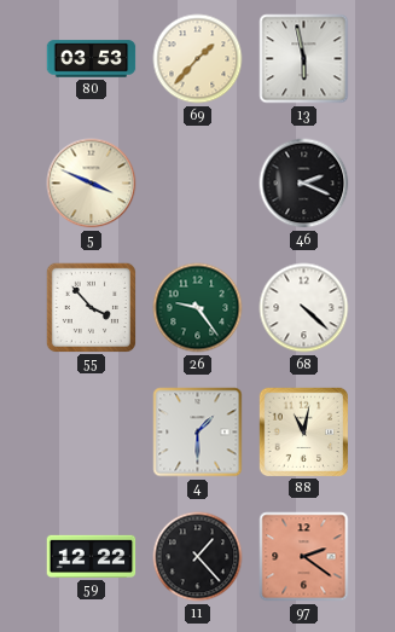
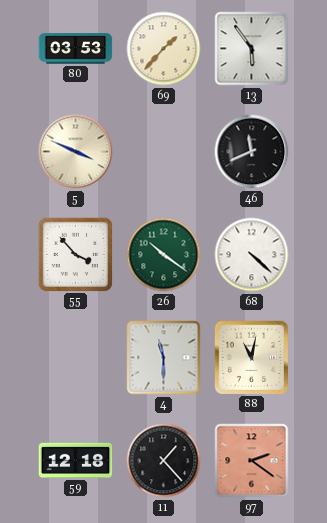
13: 5:58 -> 5:54 (252, 49)
46: 2:19 -> 11:41 (252, 152)
26: 9:24 -> 10:21 (164, 255)
4: 1:30 -> 11:30 (164, 358)
59: 12:22 -> 12:18 (76, 460)
